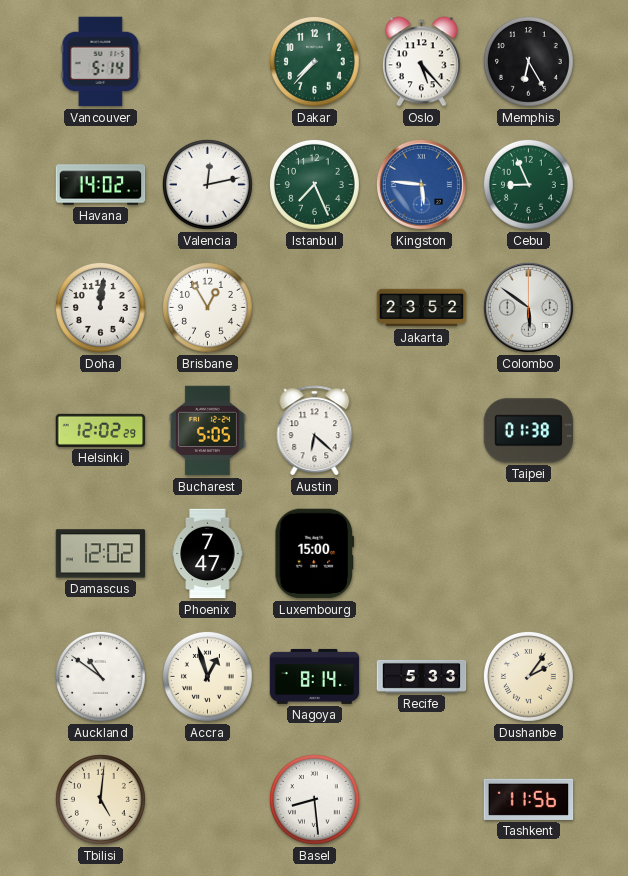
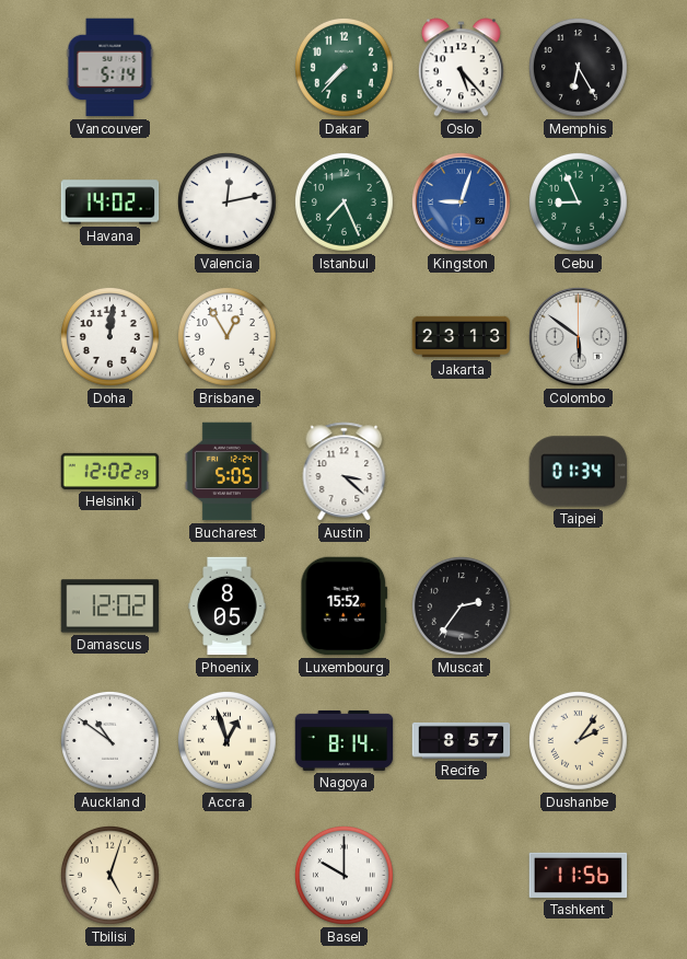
Kingston: 5:46 -> 9:03 (461, 201)
Jakarta: 23:52 -> 23:13 (462, 337)
Austin: 6:22 -> 3:22 (345, 472)
Taipei: 01:38 -> 01:34 (579, 472)
Phoenix: 7:47 -> 8:05 (228, 606)
Luxembourg: 15:00 -> 15:52 (345, 606)
Muscat: none -> 2:36 (461, 605)
Recife: 5:33 -> 8:57 (462, 740)
Tbilisi: 5:01 -> 5:03 (109, 875)
Basel: 8:29 -> 10:00 (343, 875)
